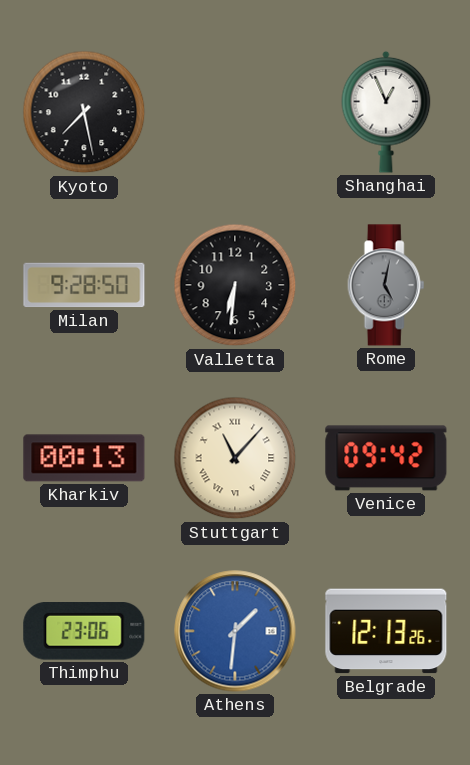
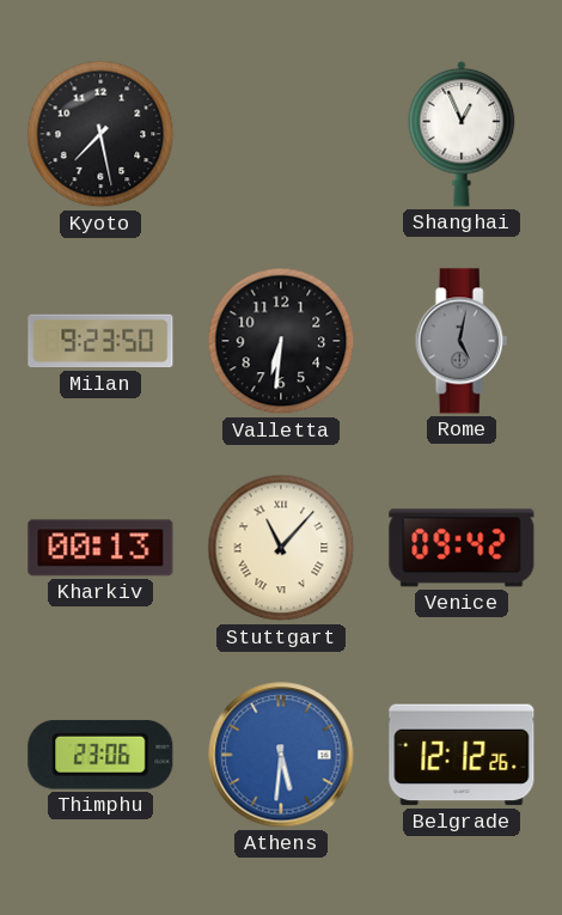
Milan: 9:28 -> 9:23 (100, 341)
Athens: 1:31 -> 5:31 (281, 755)
Belgrade: 12:13 -> 12:12 (462, 755)
